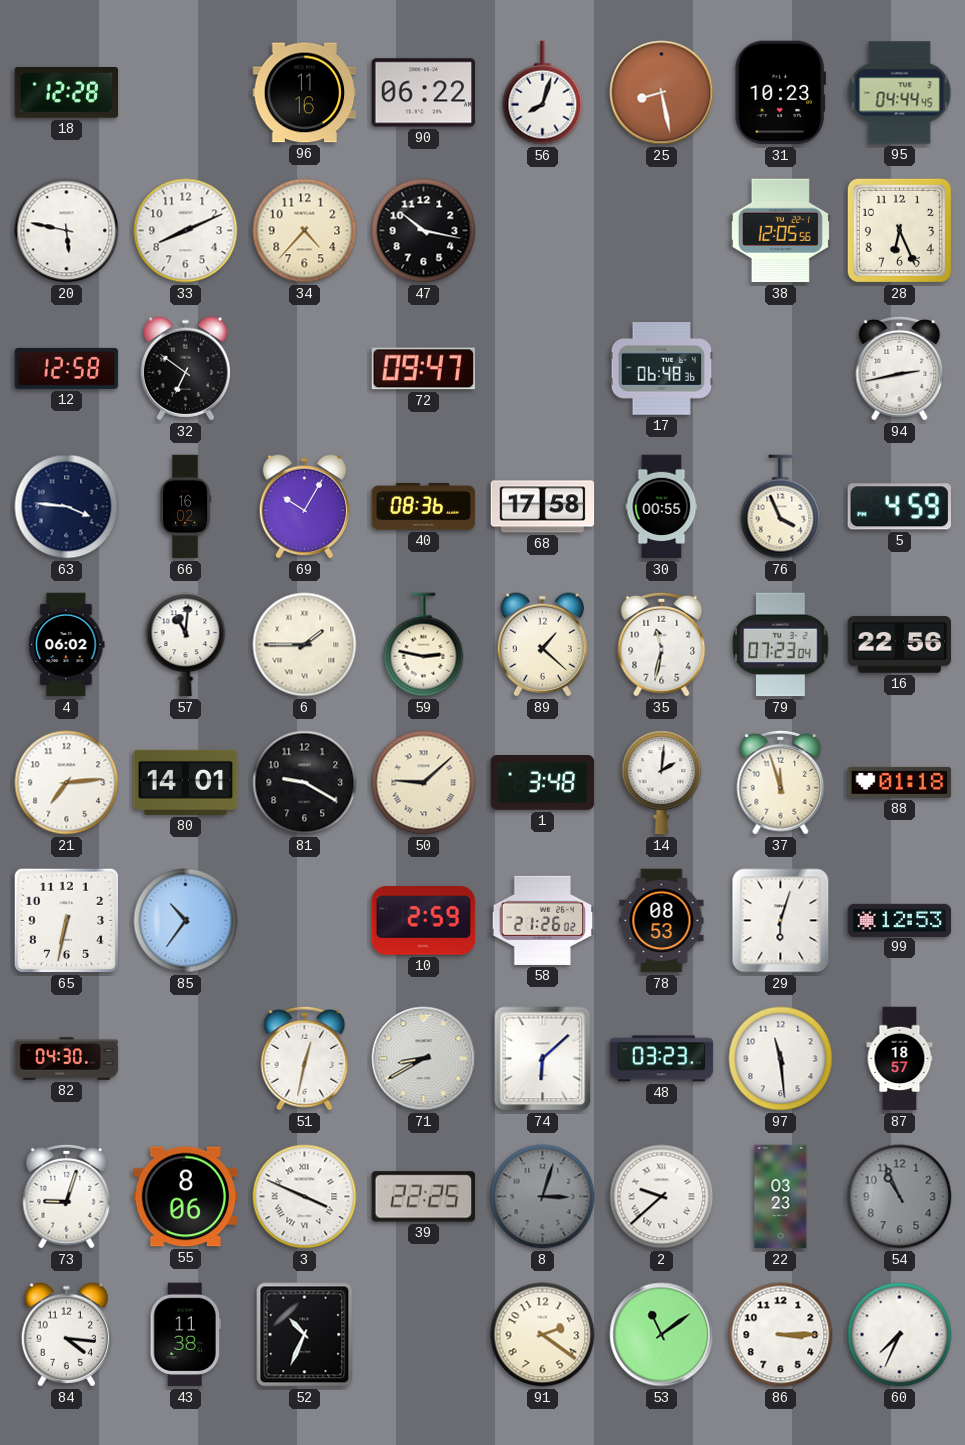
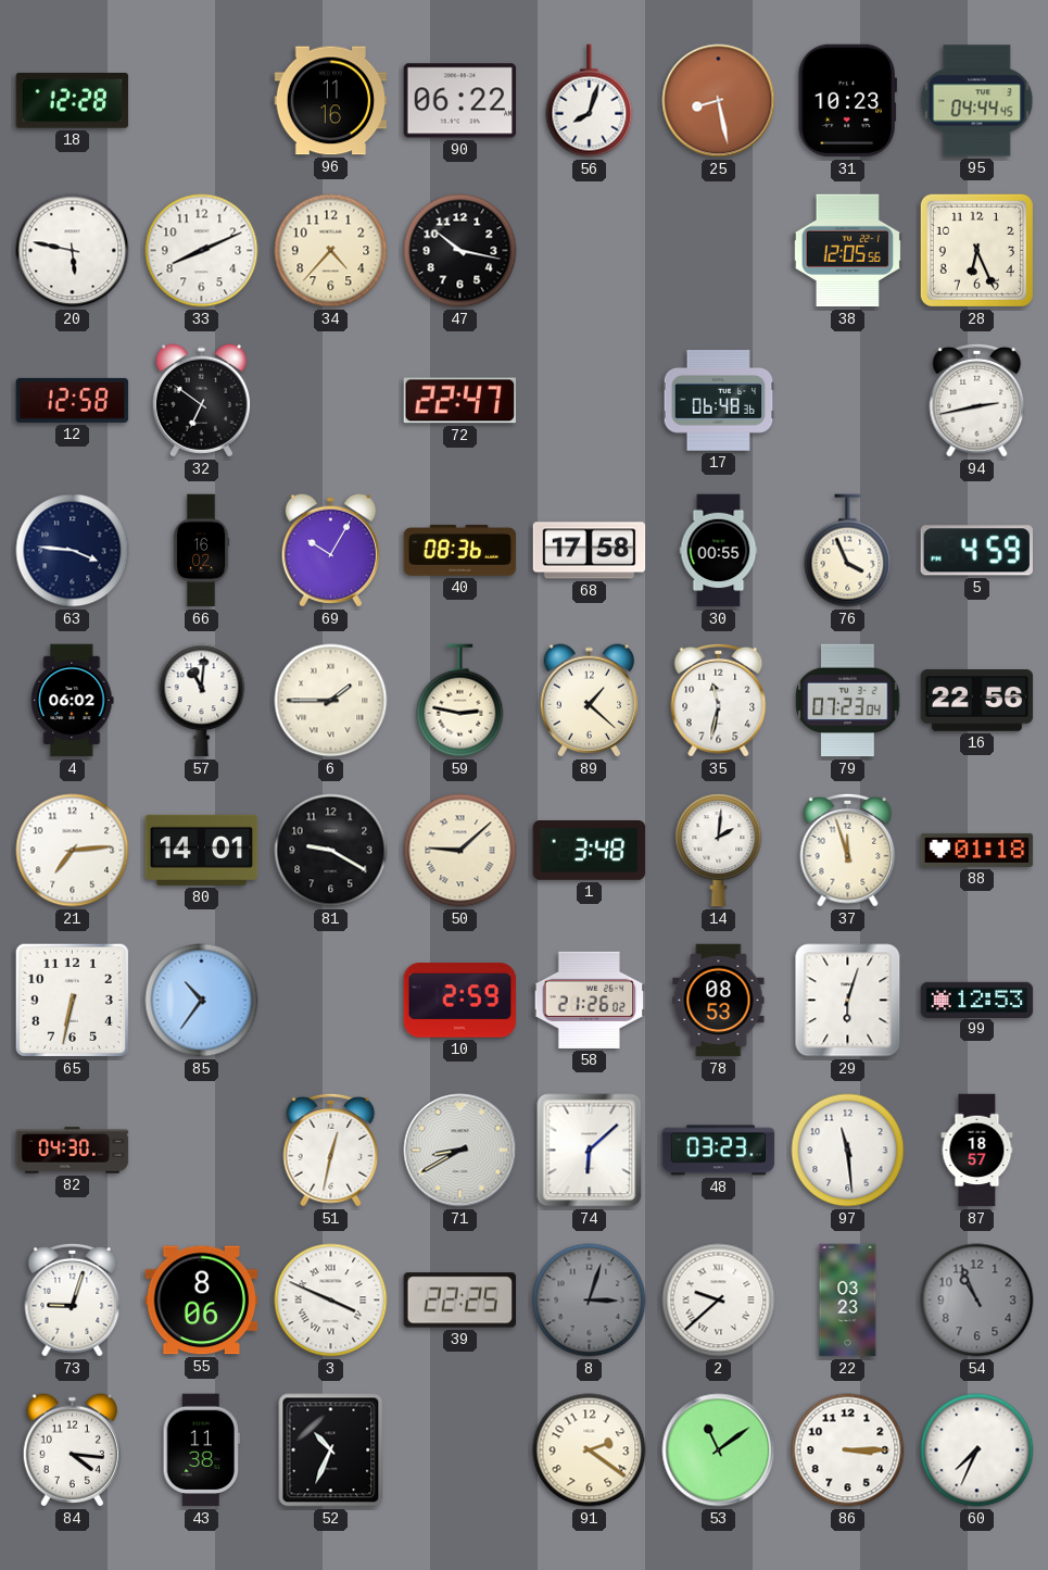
72: 09:47 -> 22:47 (460, 401)
